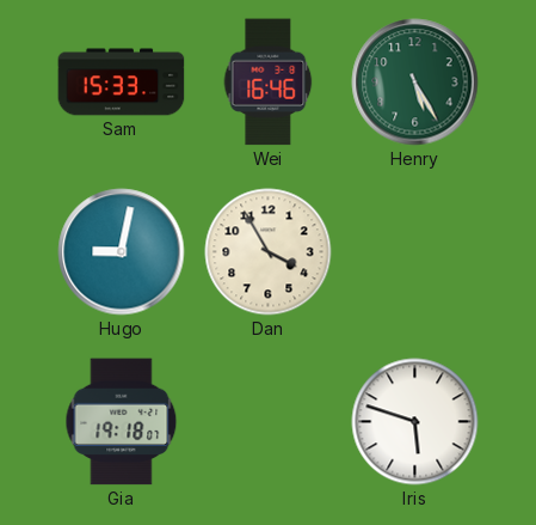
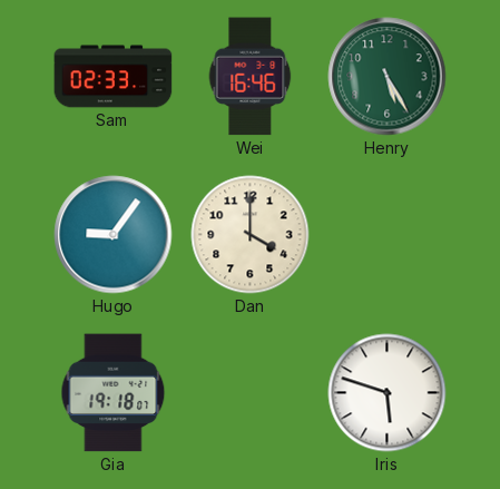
Sam: 15:33 -> 02:33 (114, 77)
Hugo: 9:02 -> 9:06 (114, 235)
Dan: 3:55 -> 4:00 (251, 235)
